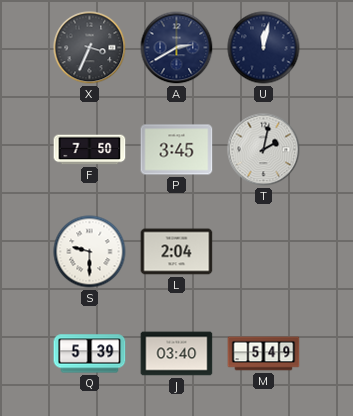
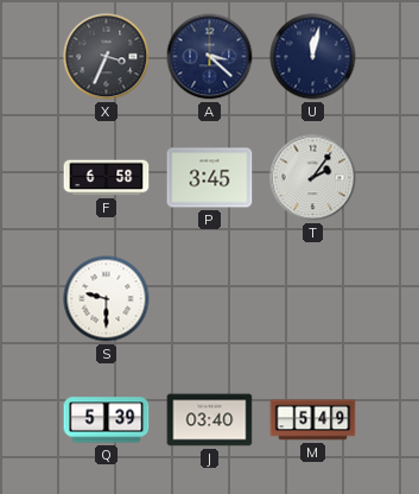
A: 2:40 -> 3:22 (210, 57)
F: 7:50 -> 6:58 (107, 178)
T: 2:02 -> 2:06 (313, 178)
L: 2:04 -> none (177, 252)
